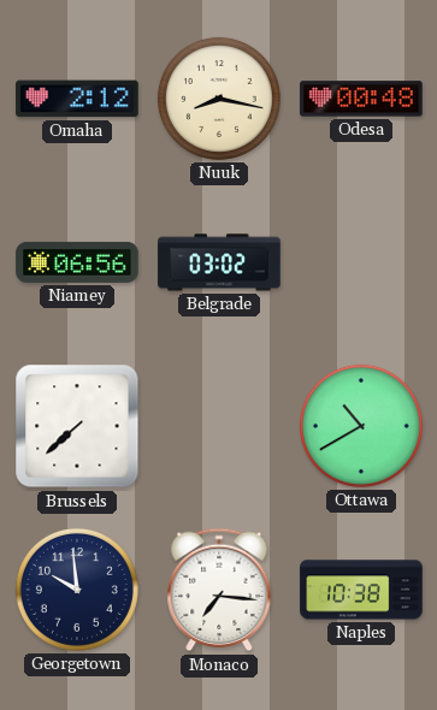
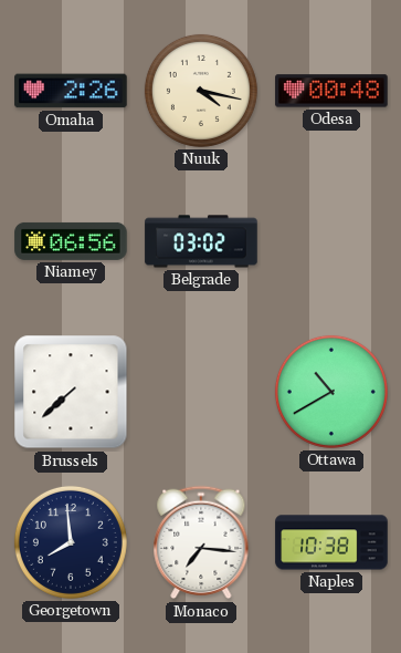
Omaha: 2:12 -> 2:26 (71, 91)
Nuuk: 8:17 -> 4:17 (201, 91)
Georgetown: 9:59 -> 7:59 (71, 542)
